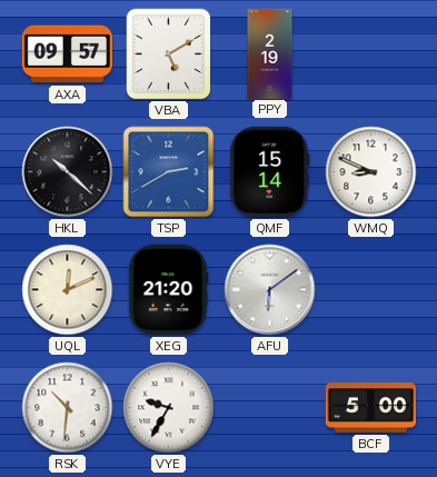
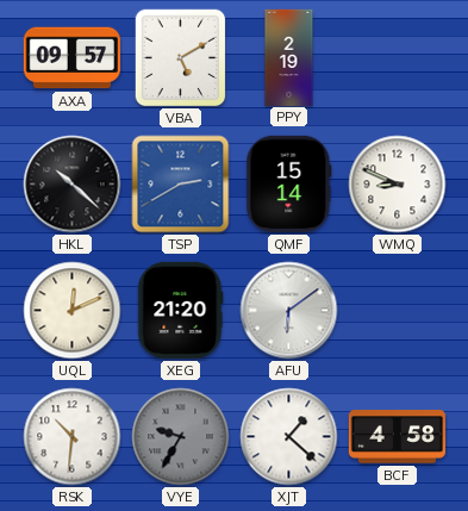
VYE dial: white -> grey (181, 437)
XJT: none -> 1:22 (289, 437)
BCF: 5:00 -> 4:58 (397, 437)
